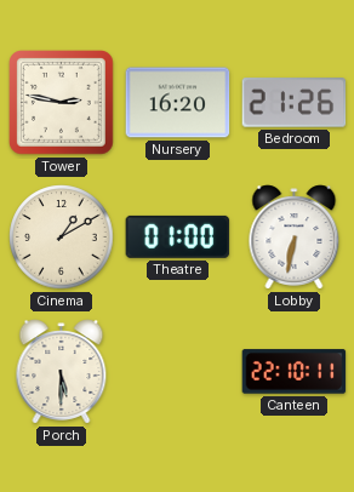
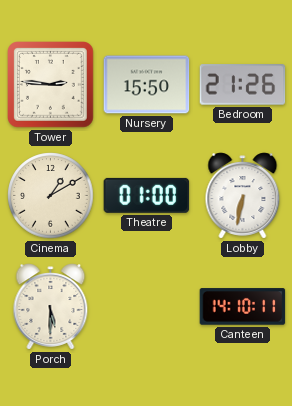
Tower: 2:47 -> 2:46 (51, 85)
Nursery: 16:20 -> 15:50 (147, 85)
Canteen: 22:10 -> 14:10 (243, 307)
